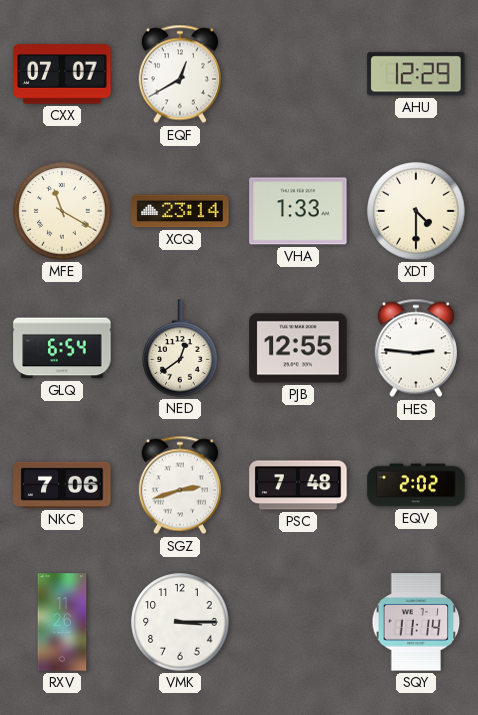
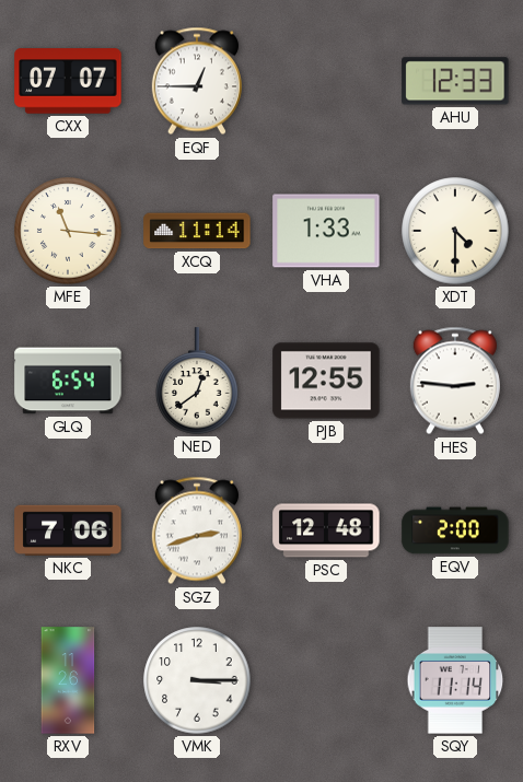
EQF: 12:40 -> 12:45 (197, 81)
AHU: 12:29 -> 12:33 (455, 81)
MFE: 11:20 -> 11:16 (68, 231)
XCQ: 23:14 -> 11:14 (197, 231)
PSC: 7:48 -> 12:48 (326, 530)
EQV: 2:02 -> 2:00 (455, 530)
